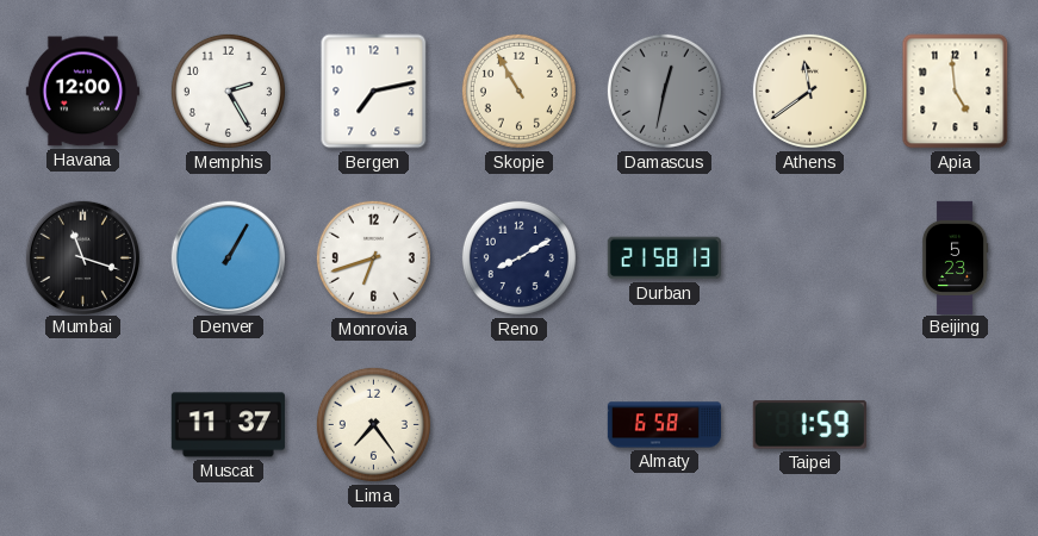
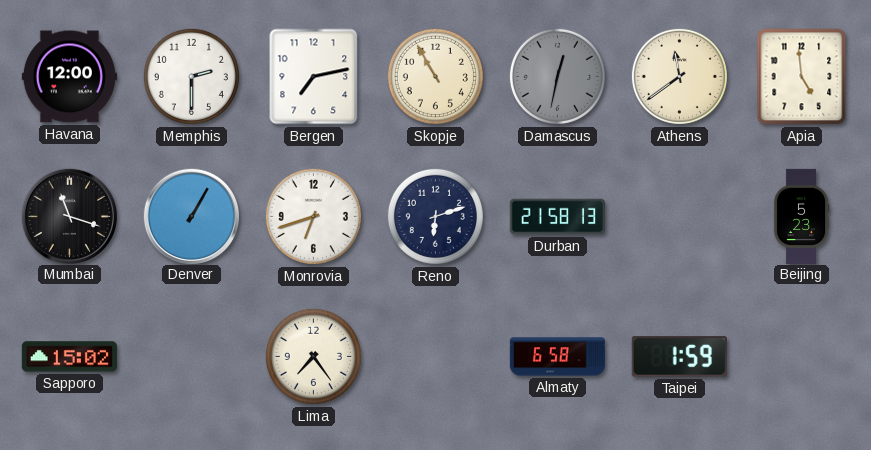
Memphis: 2:25 -> 2:30 (191, 76)
Reno: 8:10 -> 6:12 (435, 216)
Sapporo: none -> 15:02 (69, 357)
Muscat: 11:37 -> none (228, 425)
